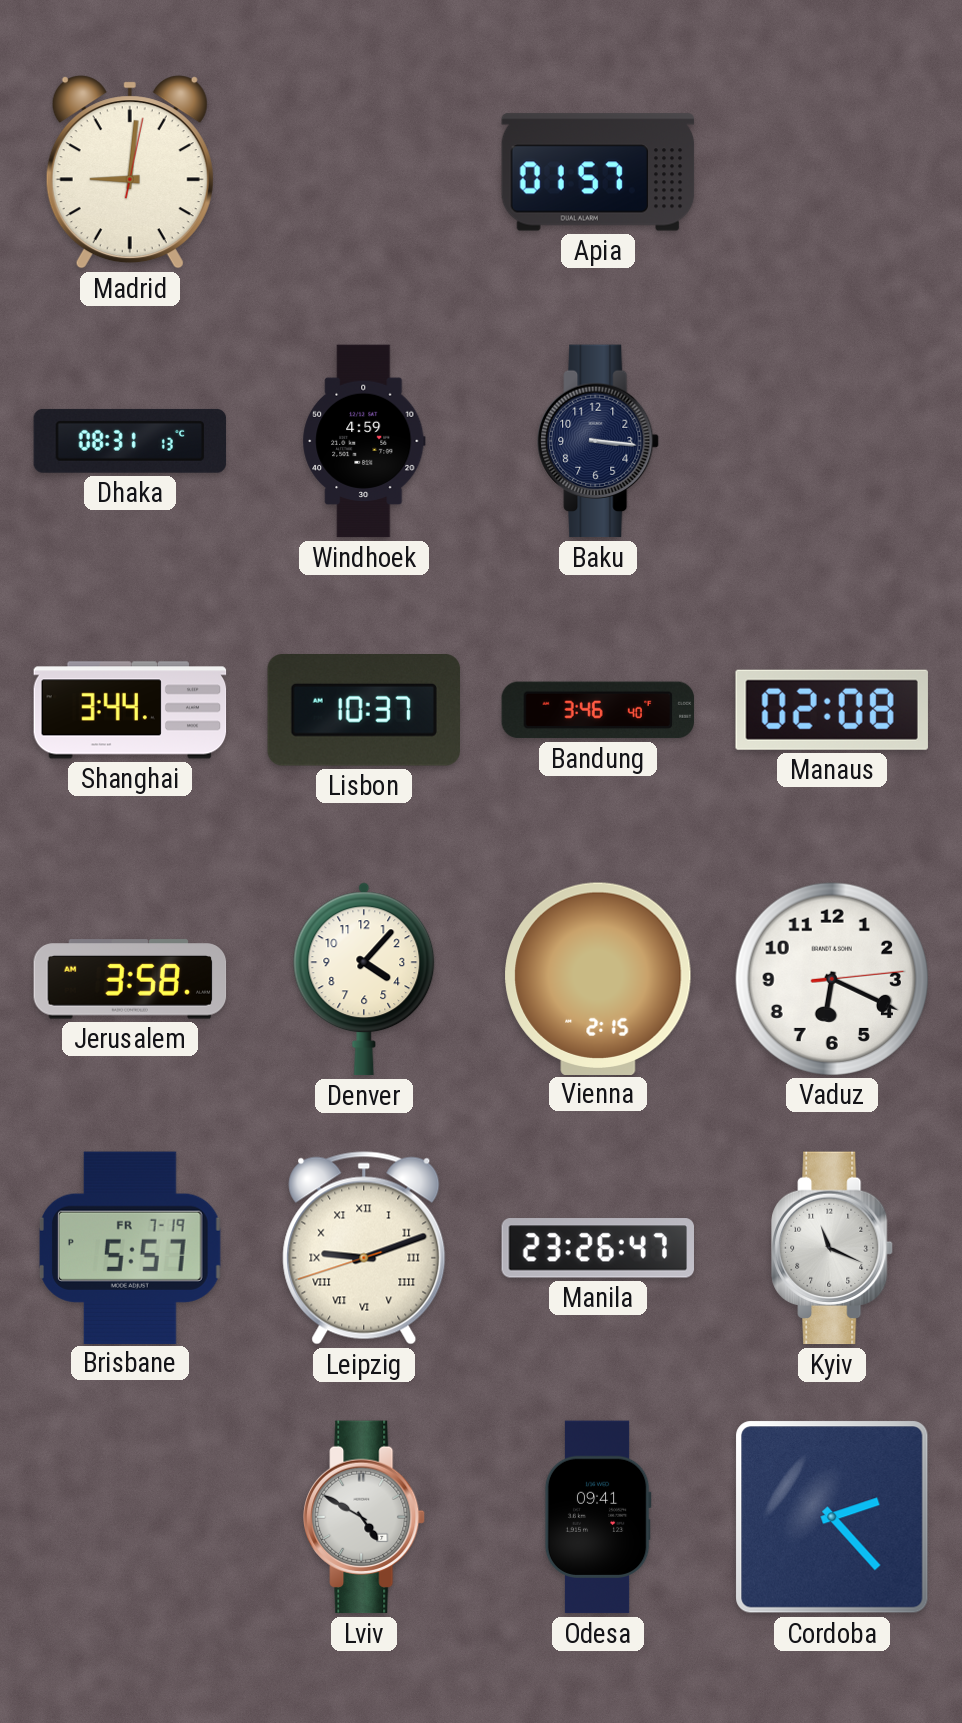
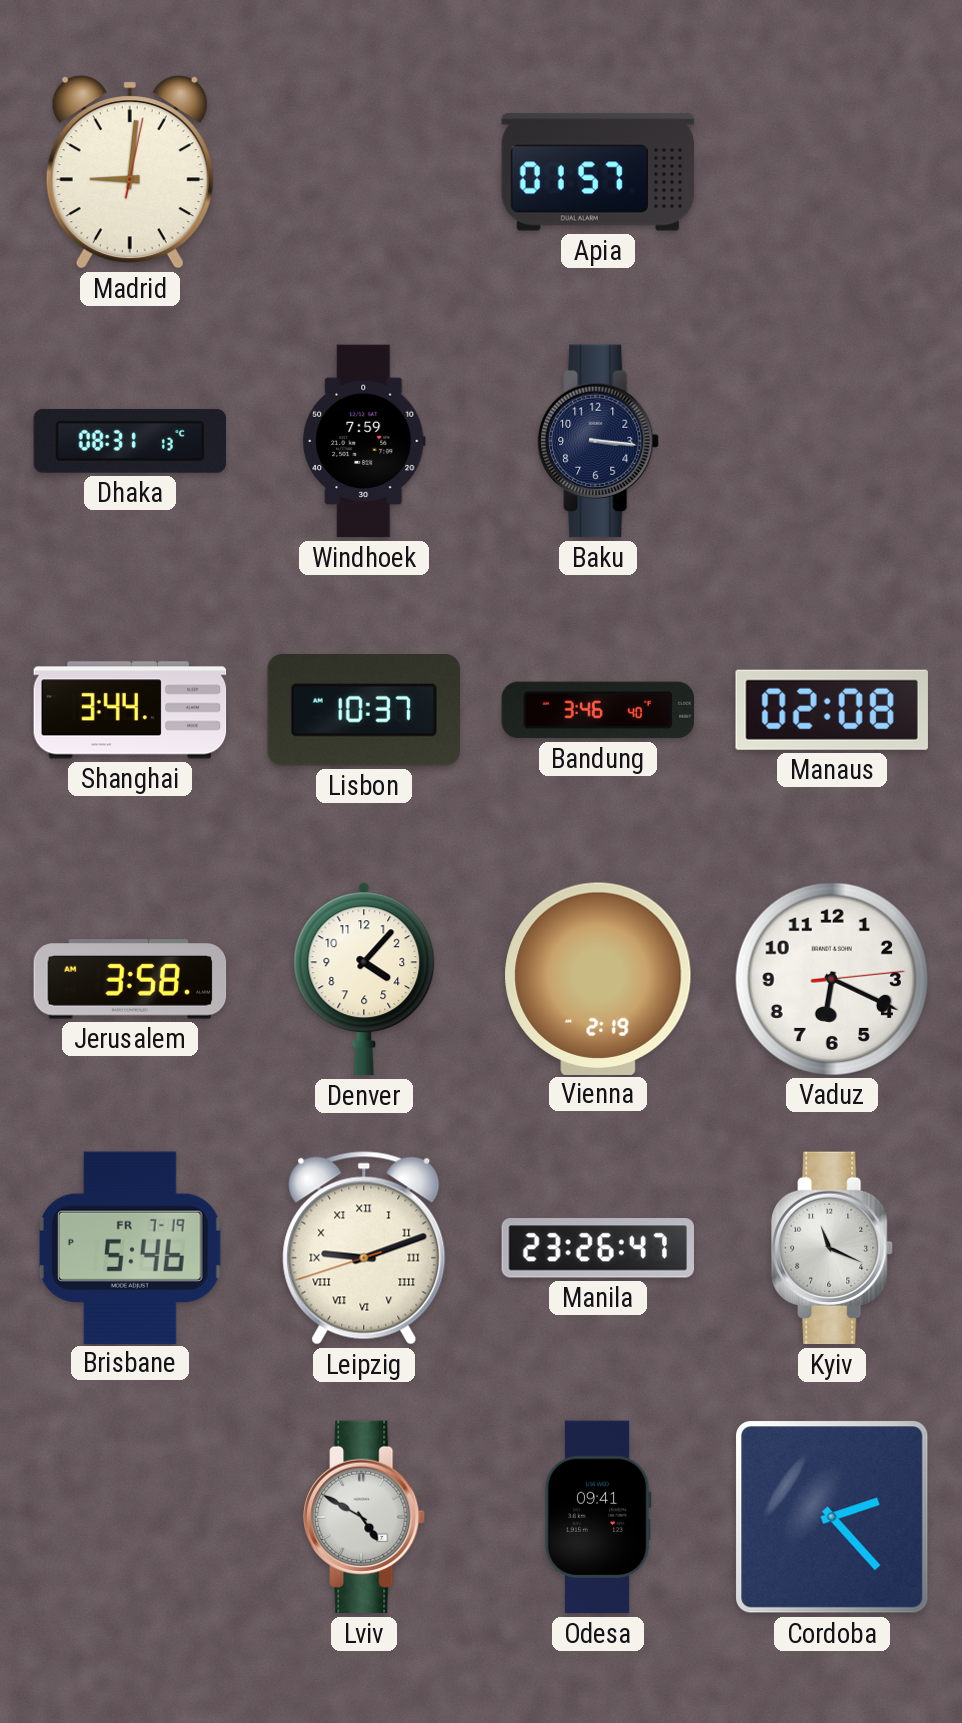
Windhoek: 4:59 -> 7:59 (364, 441)
Vienna: 2:15 -> 2:19 (598, 978)
Brisbane: 5:57 -> 5:46 (131, 1247)
